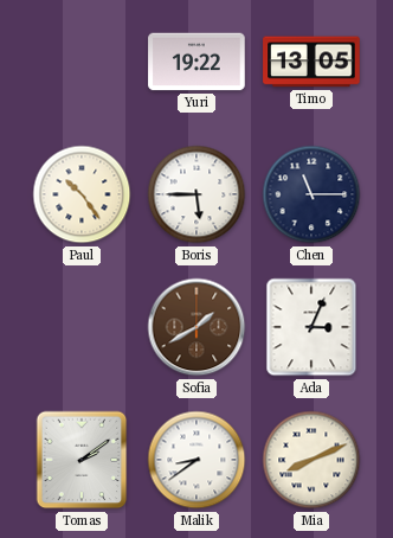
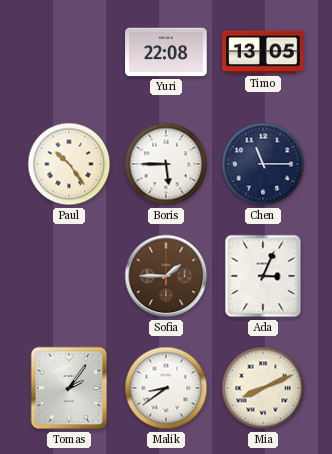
Yuri: 19:22 -> 22:08 (166, 52)
Sofia: 1:40 -> 1:45 (166, 276)
Tomas: 2:09 -> 2:06 (69, 388)
